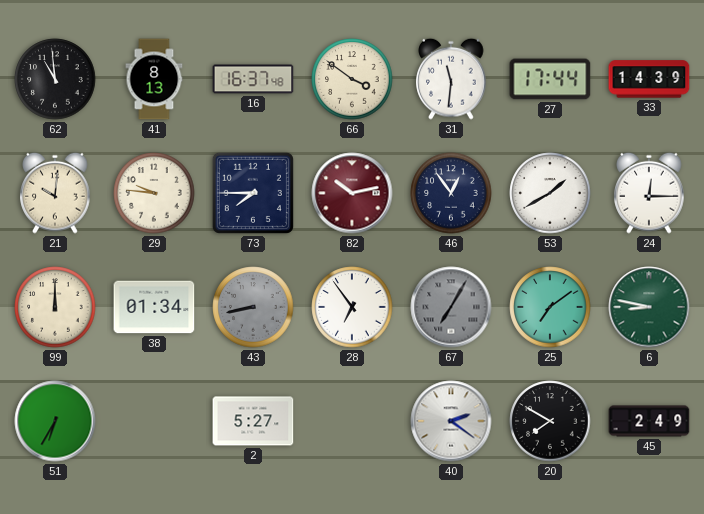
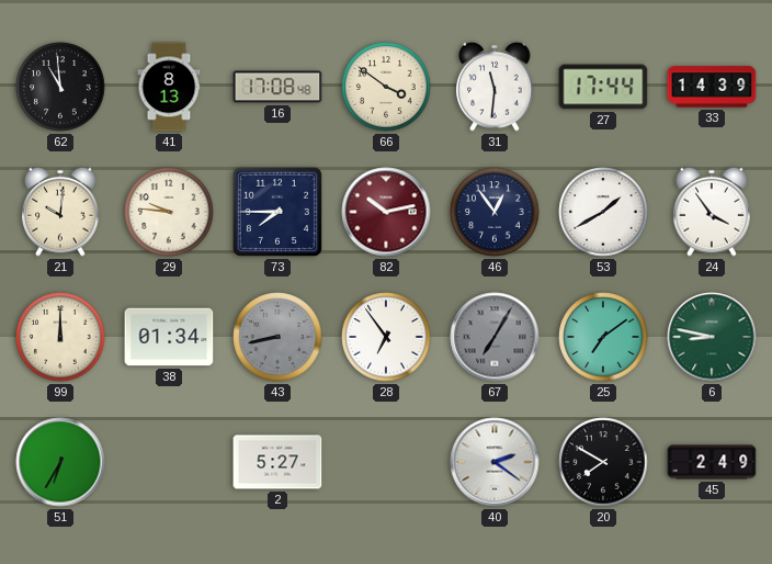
16: 16:37 -> 17:08 (277, 87)
24: 12:15 -> 3:54 (712, 212)
